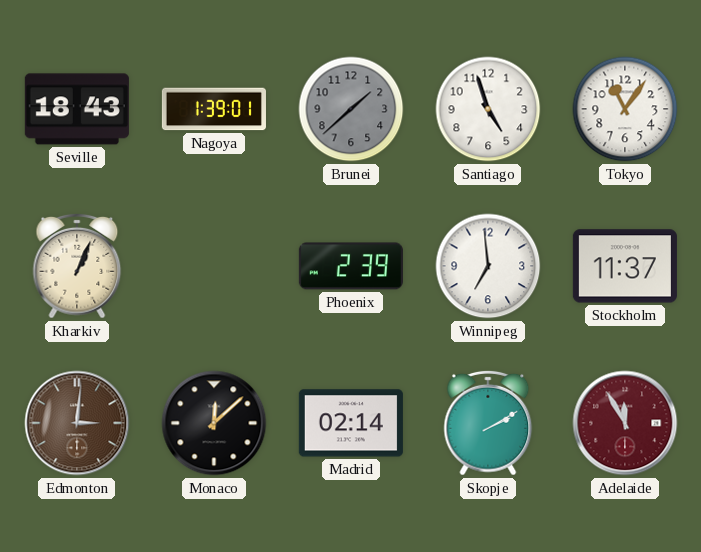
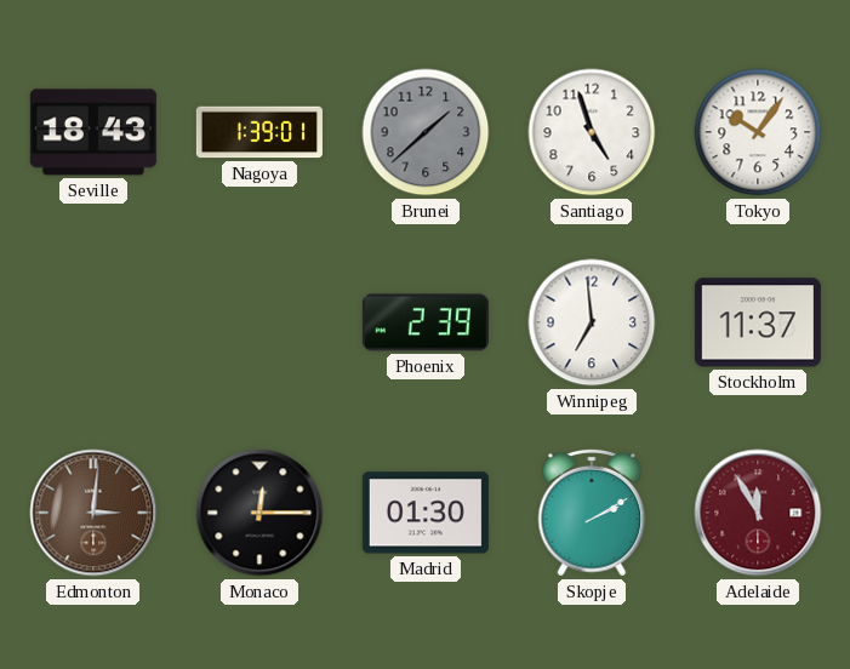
Tokyo: 11:06 -> 10:06 (758, 132)
Kharkiv: 1:04 -> none (77, 266)
Monaco: 12:08 -> 12:15 (259, 513)
Madrid: 02:14 -> 01:30 (426, 513)
